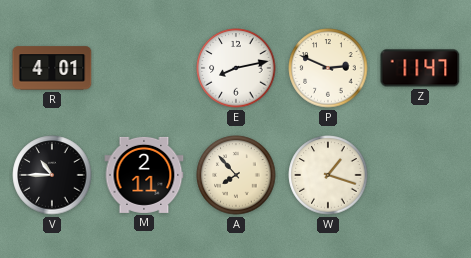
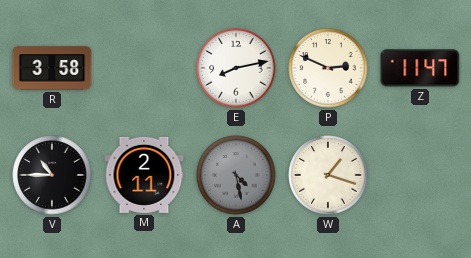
R: 4:01 -> 3:58 (52, 68)
A: 7:53 -> 4:28 (236, 175)
A dial: cream -> grey (236, 175)
